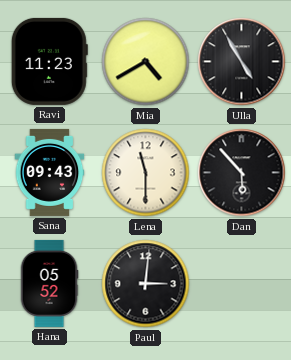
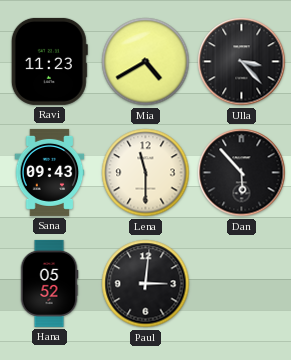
Ulla: 4:55 -> 3:23 (242, 62)
